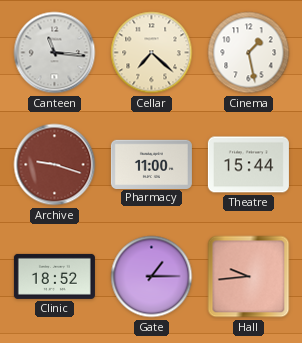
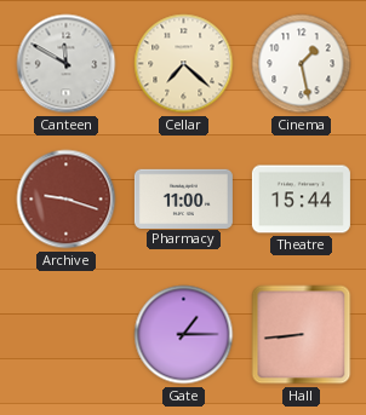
Canteen: 11:16 -> 11:50 (67, 64)
Clinic: 18:52 -> none (54, 276)
Hall: 9:44 -> 8:44 (302, 335)
